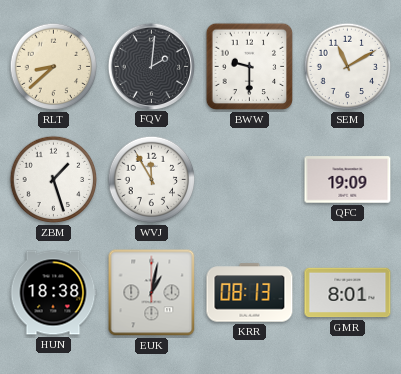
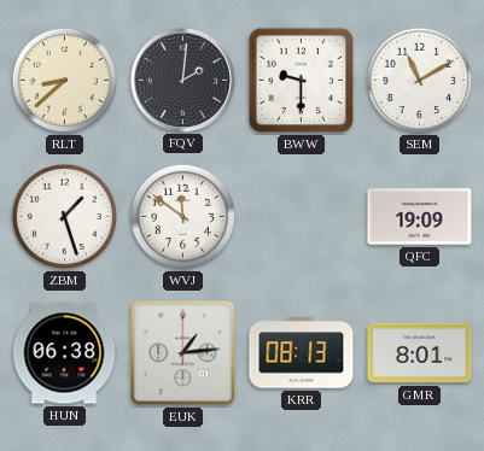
WVJ: 11:55 -> 11:51 (183, 217)
HUN: 18:38 -> 06:38 (64, 353)
EUK: 1:02 -> 1:14 (183, 353)
